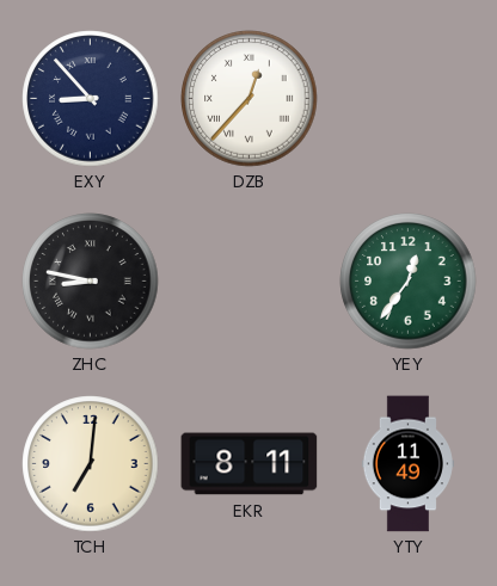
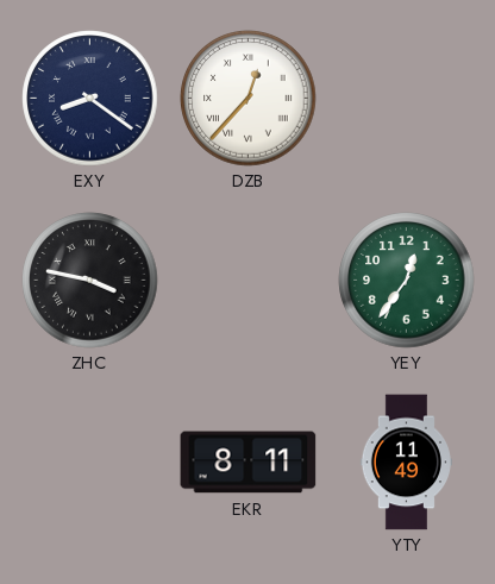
EXY: 8:53 -> 8:21 (90, 99)
ZHC: 8:47 -> 3:47 (90, 281)
TCH: 7:01 -> none (91, 464)
